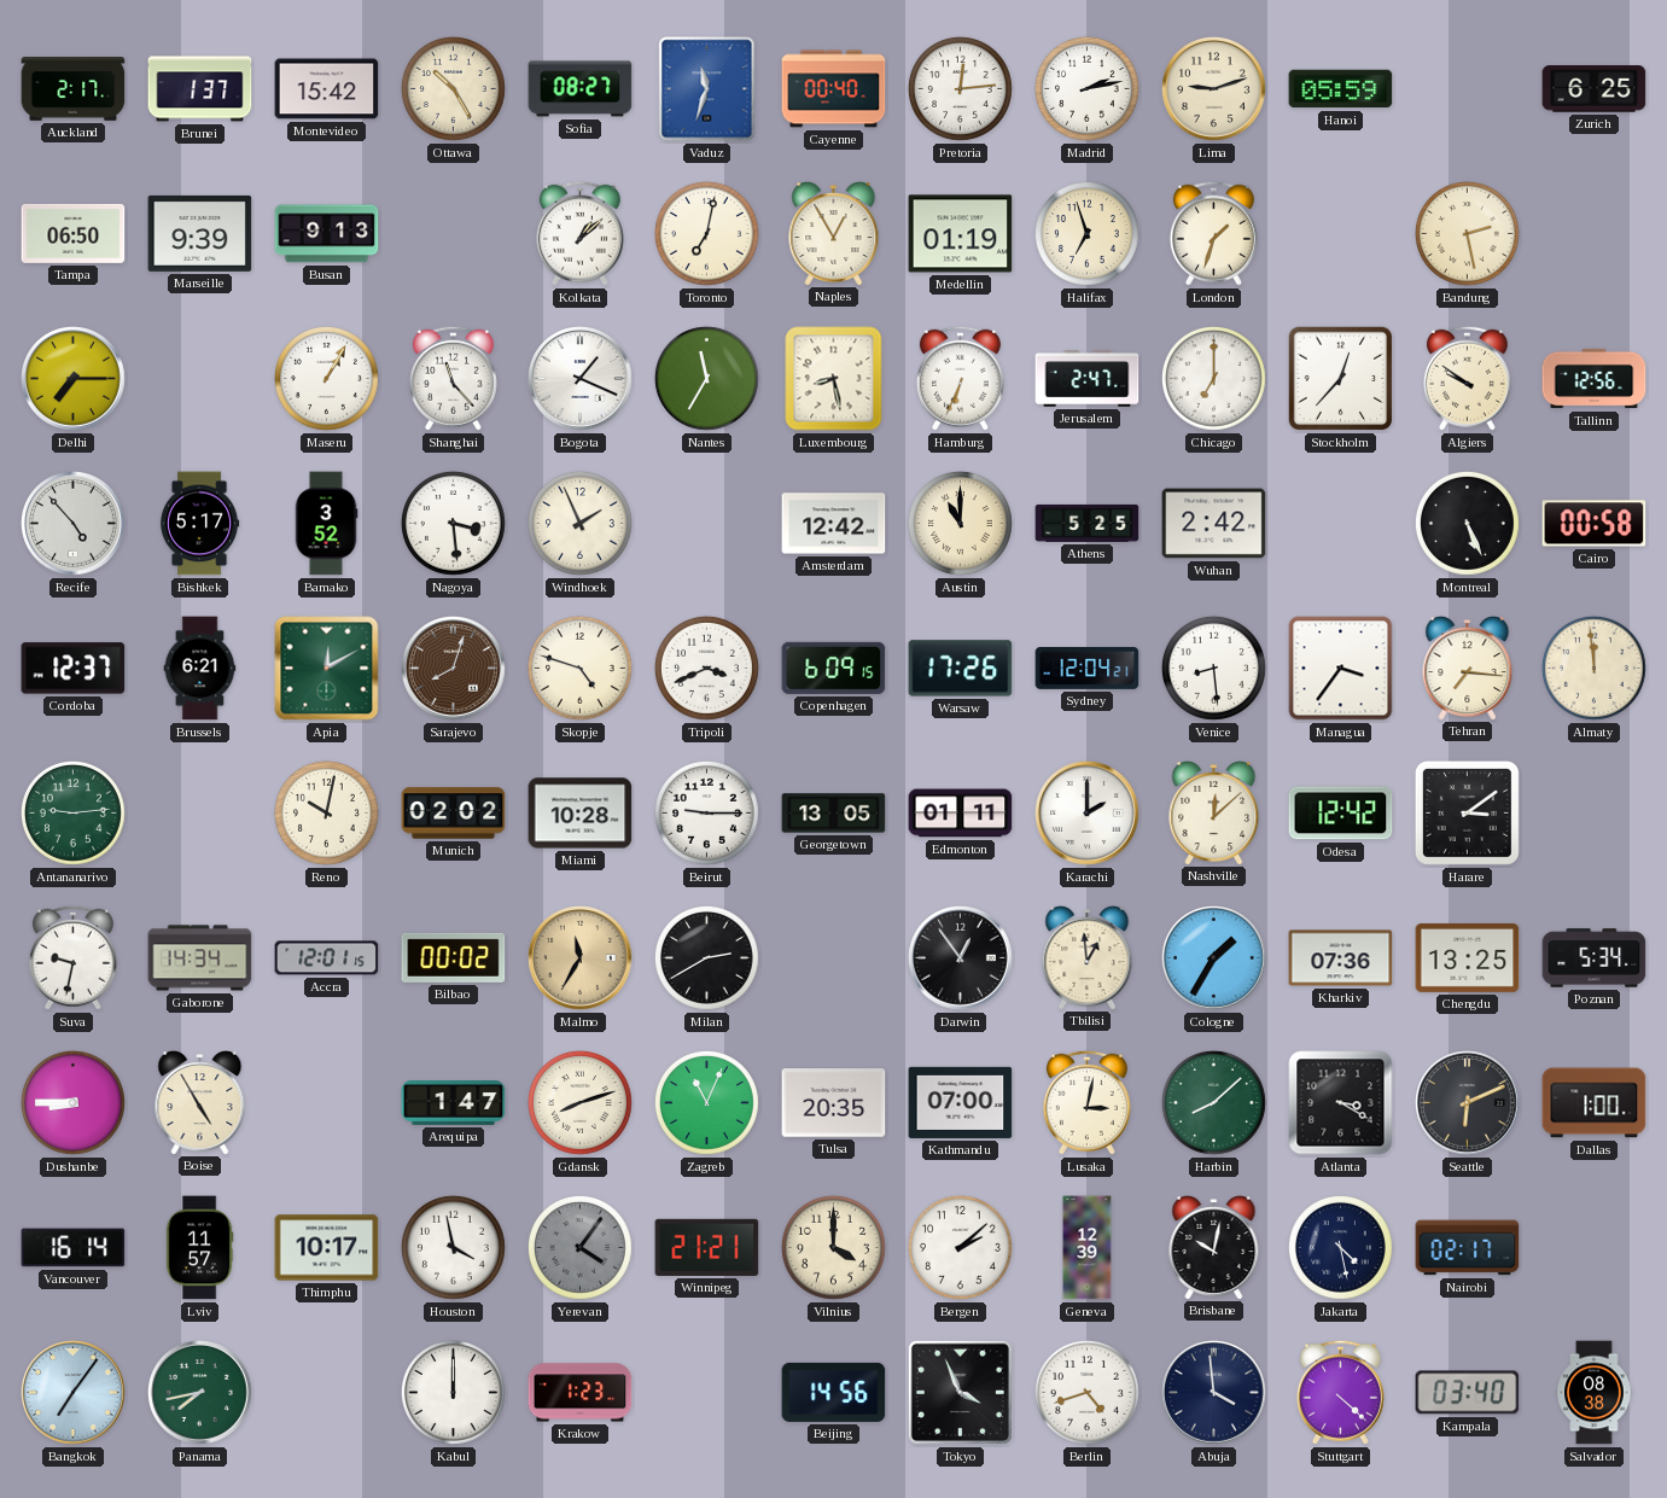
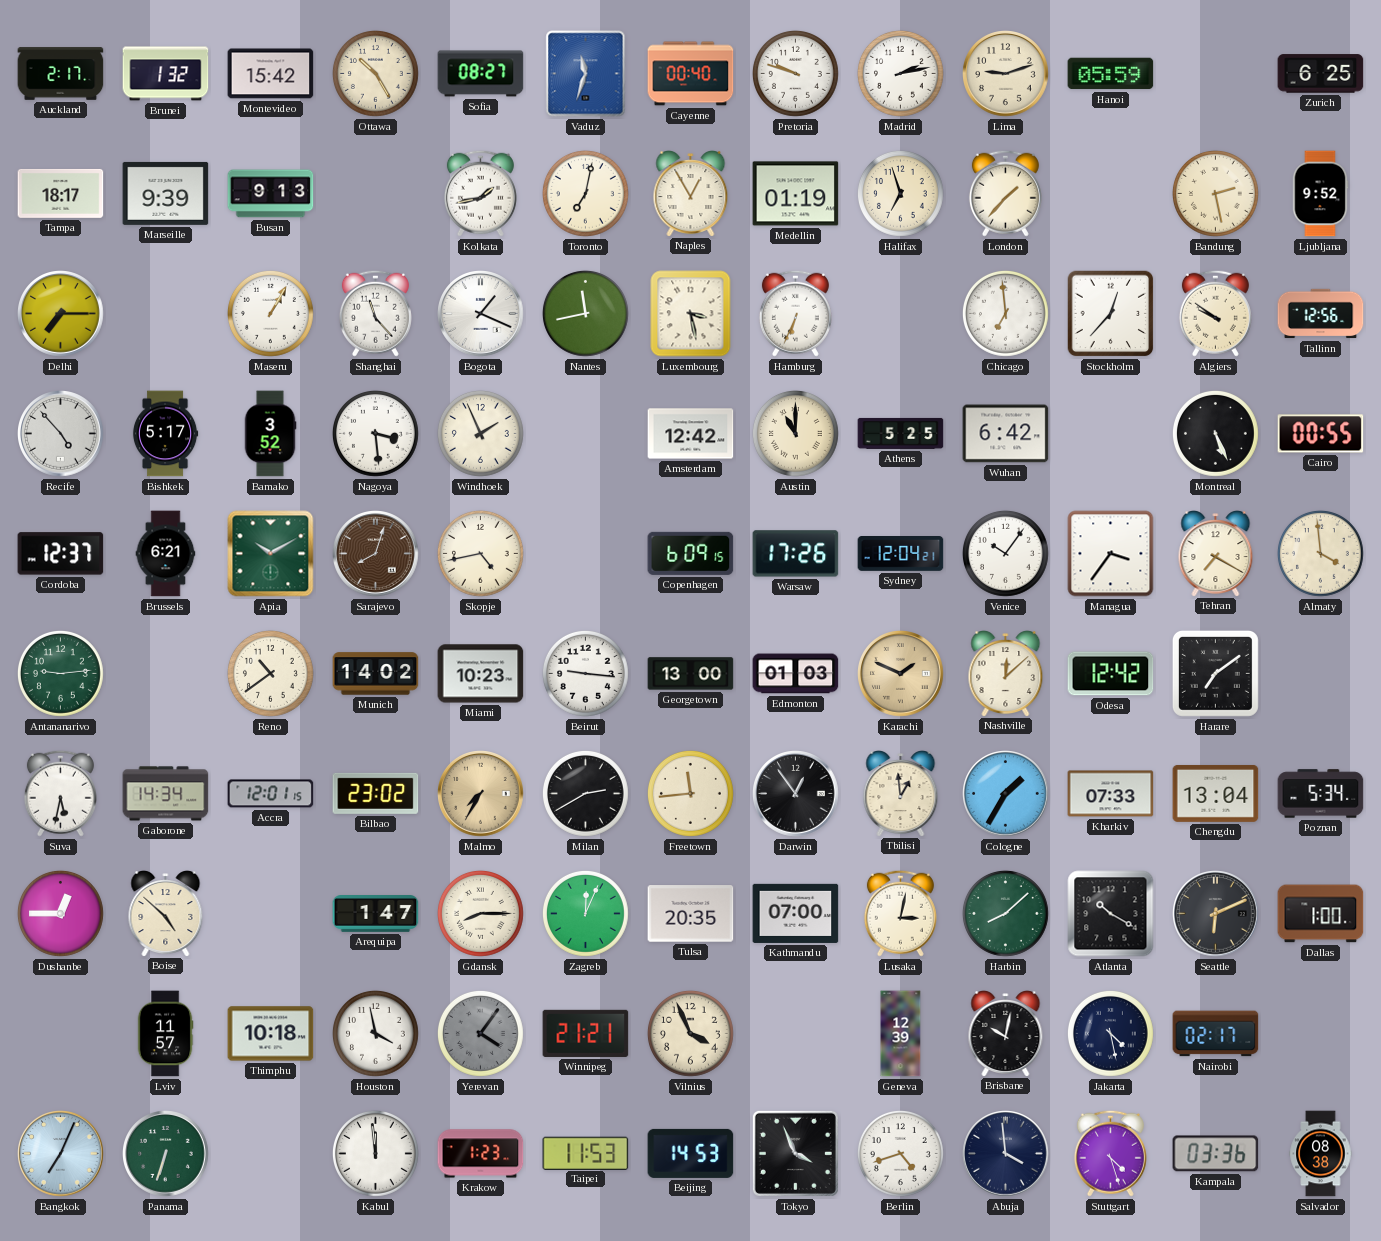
Brunei: 1:37 -> 1:32 (166, 74)
Pretoria: 12:14 -> 9:48 (796, 74)
Tampa: 06:50 -> 18:17 (61, 193)
Kolkata: 1:08 -> 1:43 (480, 193)
London: 1:33 -> 1:37 (1005, 193)
Ljubljana: none -> 9:52 (1320, 194)
Nantes: 11:35 -> 11:43 (586, 314)
Luxembourg: 8:28 -> 3:28 (691, 314)
Jerusalem: 2:47 -> none (1088, 379)
Chicago: 7:00 -> 6:59 (1006, 314)
Wuhan: 2:42 -> 6:42 (1006, 434)
Cairo: 00:58 -> 00:55 (1321, 434)
Apia: 12:10 -> 10:10 (271, 554)
Skopje: 4:48 -> 4:43 (481, 554)
Tripoli: 3:41 -> none (707, 669)
Venice: 8:29 -> 10:06 (1006, 554)
Tehran: 7:16 -> 7:20 (1216, 554)
Almaty: 11:59 -> 3:59 (1321, 554)
Reno: 10:02 -> 10:39 (271, 674)
Munich: 02:02 -> 14:02 (376, 674)
Miami: 10:28 -> 10:23 (481, 674)
Beirut: 9:15 -> 9:16 (586, 674)
Georgetown: 13:05 -> 13:00 (691, 674)
Edmonton: 01:11 -> 01:03 (796, 674)
Karachi: 2:00 -> 1:49 (901, 674)
Karachi dial: white -> champagne (901, 674)
Harare: 3:09 -> 7:09 (1215, 673)
Suva: 9:32 -> 5:32 (60, 793)
Bilbao: 00:02 -> 23:02 (376, 793)
Malmo: 11:35 -> 7:35 (481, 794)
Freetown: none -> 11:44 (691, 794)
Kharkiv: 07:36 -> 07:33 (1111, 794)
Chengdu: 13:25 -> 13:04 (1216, 793)
Dushanbe: 8:45 -> 12:45 (61, 914)
Boise: 4:55 -> 4:52 (166, 914)
Gdansk: 8:12 -> 8:15 (481, 914)
Zagreb: 11:04 -> 12:04 (586, 914)
Atlanta: 3:20 -> 10:20 (1111, 914)
Vancouver: 16:14 -> none (74, 1248)
Thimphu: 10:17 -> 10:18 (271, 1034)
Vilnius: 4:00 -> 3:56 (691, 1034)
Bergen: 2:08 -> none (961, 1248)
Bangkok: 7:06 -> 7:04 (61, 1154)
Panama: 7:43 -> 6:33 (166, 1154)
Kabul: 12:00 -> 11:59 (376, 1154)
Taipei: none -> 11:53 (586, 1153)
Beijing: 14:56 -> 14:53 (691, 1153)
Stuttgart: 4:22 -> 4:27 (1110, 1153)
Kampala: 03:40 -> 03:36 (1216, 1154)
